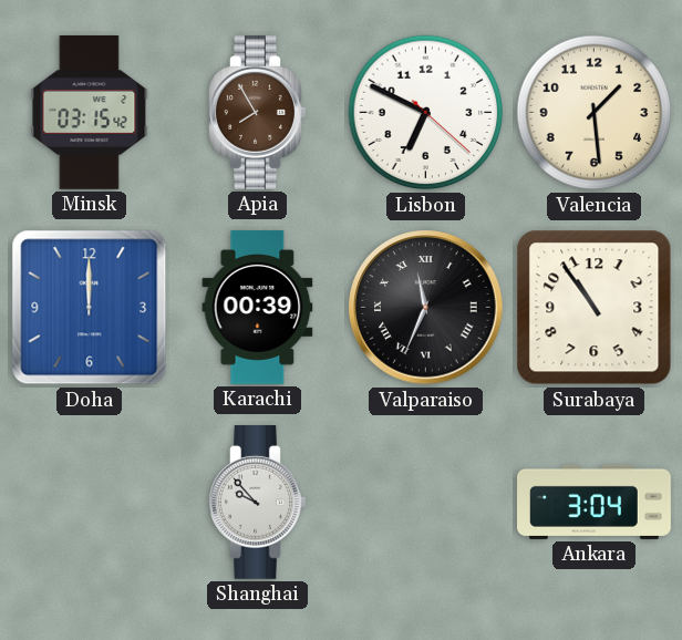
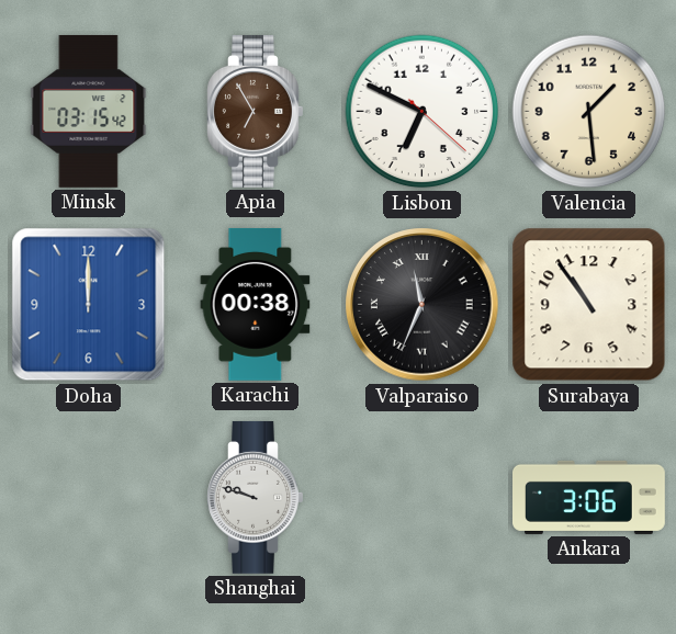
Apia: 7:55 -> 6:55 (256, 111)
Karachi: 00:39 -> 00:38 (256, 304)
Shanghai: 9:53 -> 9:48 (256, 497)
Ankara: 3:04 -> 3:06 (589, 497)
